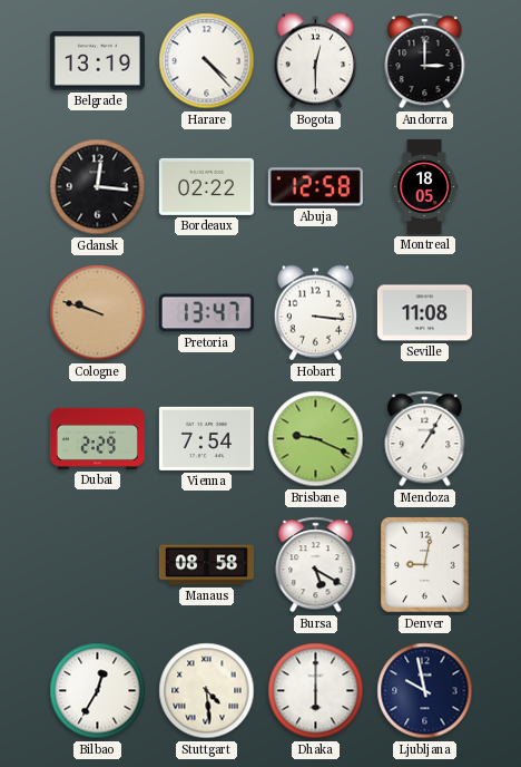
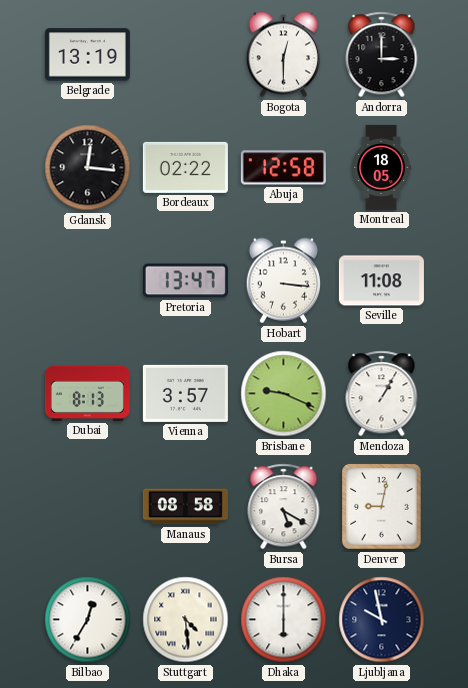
Harare: 4:23 -> none (207, 61)
Cologne: 9:48 -> none (98, 313)
Dubai: 2:29 -> 8:13 (87, 393)
Vienna: 7:54 -> 3:57 (185, 393)
